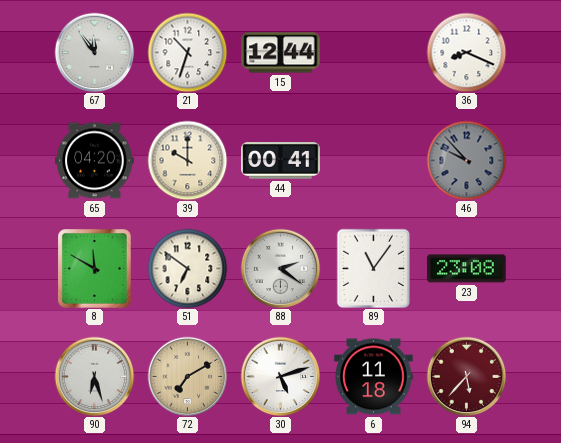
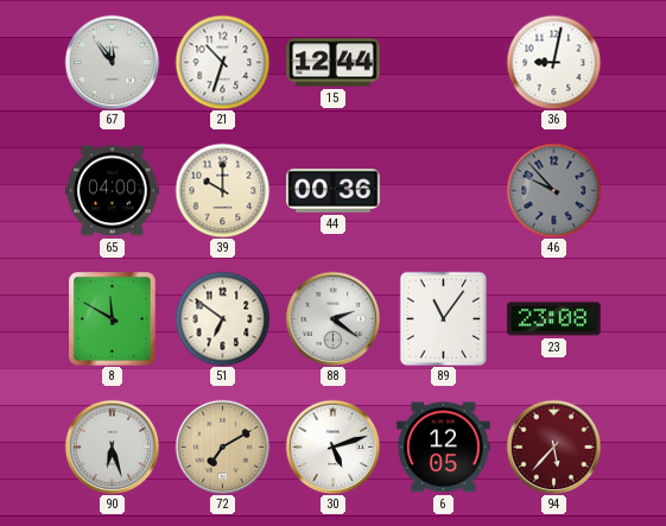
36: 8:19 -> 9:02 (553, 62)
65: 04:20 -> 04:00 (113, 191)
44: 00:41 -> 00:36 (334, 191)
6: 11:18 -> 12:05 (444, 448)
